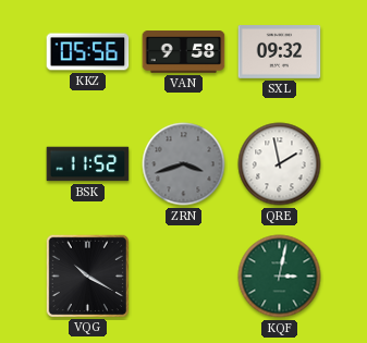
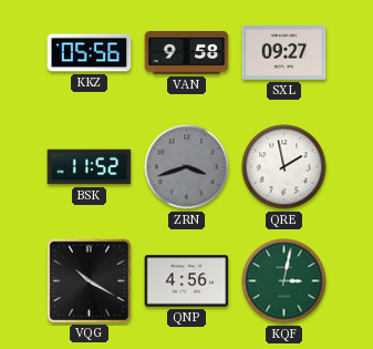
SXL: 09:32 -> 09:27 (284, 53)
QNP: none -> 4:56 (187, 281)
